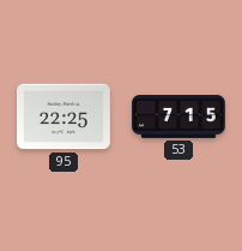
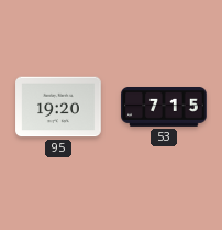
95: 22:25 -> 19:20 (58, 107)
